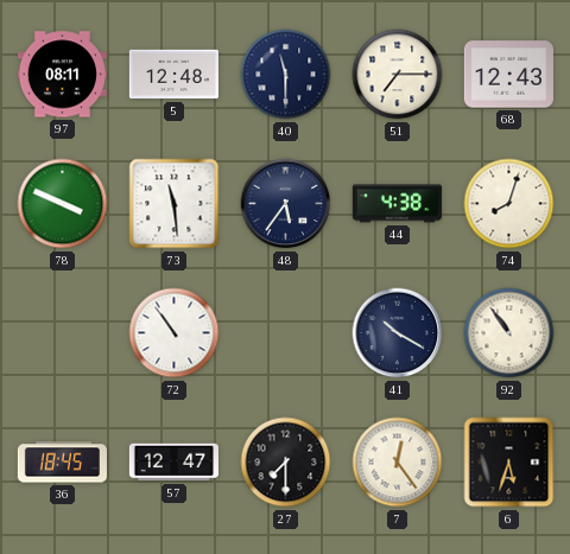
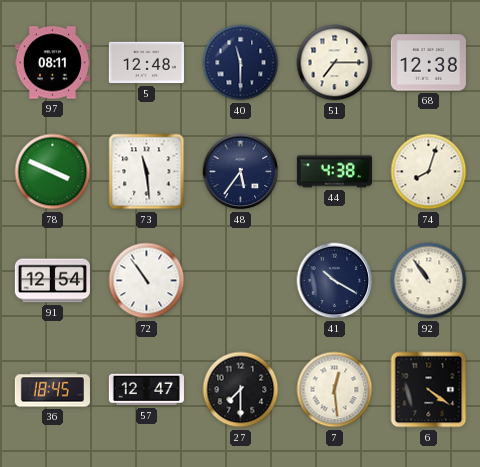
68: 12:43 -> 12:38 (428, 63)
91: none -> 12:54 (52, 281)
7: 12:24 -> 12:29 (335, 390)
6: 5:33 -> 4:21 (429, 390)
